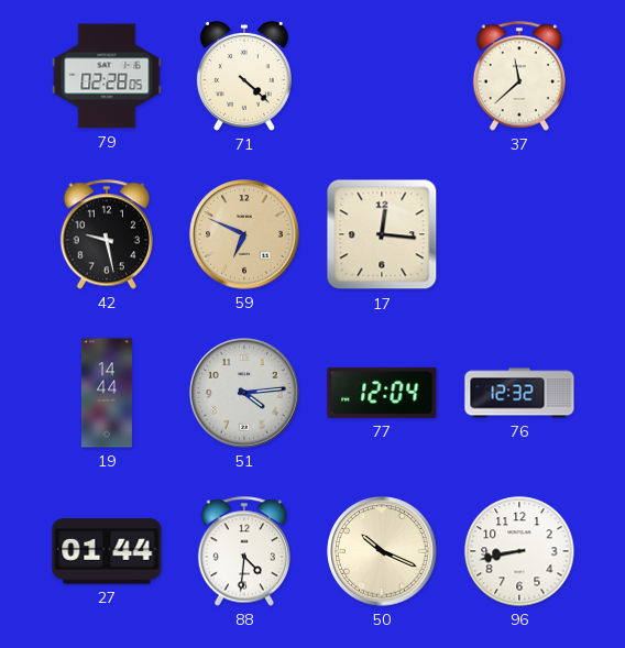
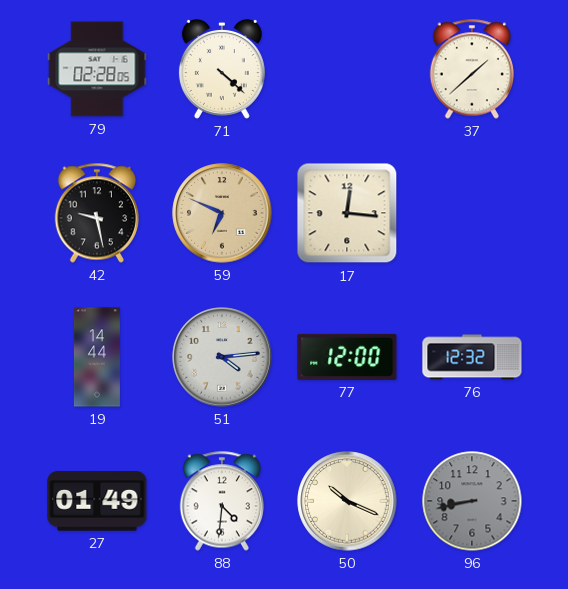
37: 11:38 -> 1:38 (471, 69)
77: 12:04 -> 12:00 (347, 357)
27: 01:44 -> 01:49 (97, 501)
96 dial: white -> grey (472, 501)
